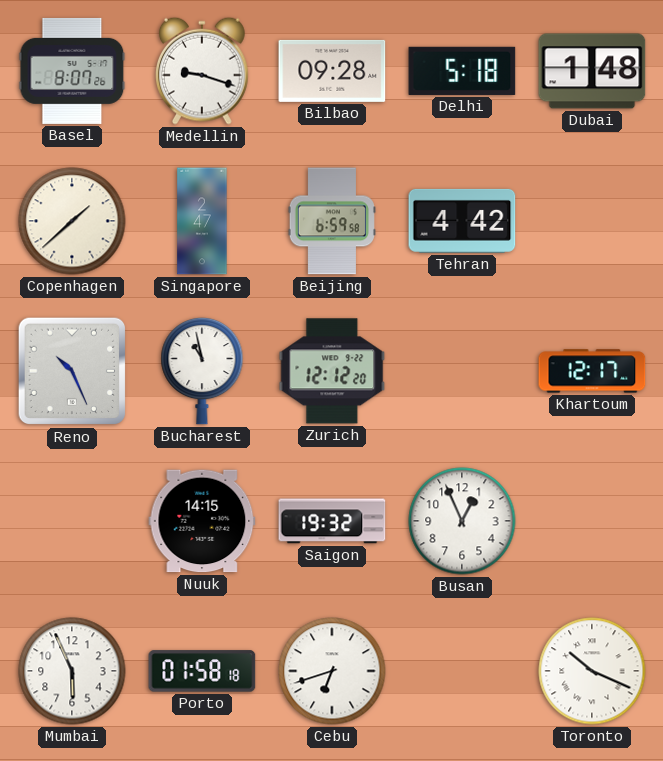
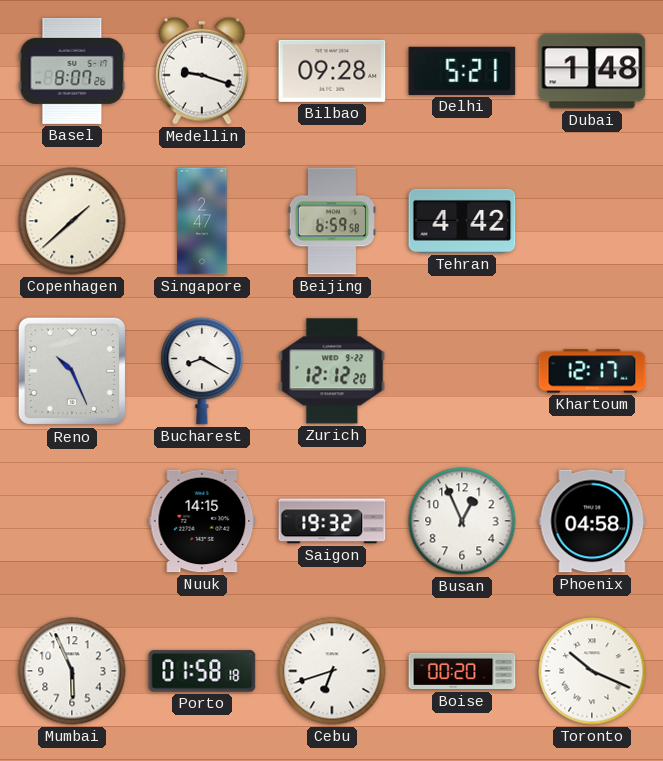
Delhi: 5:18 -> 5:21 (462, 71)
Bucharest: 10:58 -> 8:20 (202, 371)
Phoenix: none -> 04:58 (592, 521)
Boise: none -> 00:20 (462, 671)
